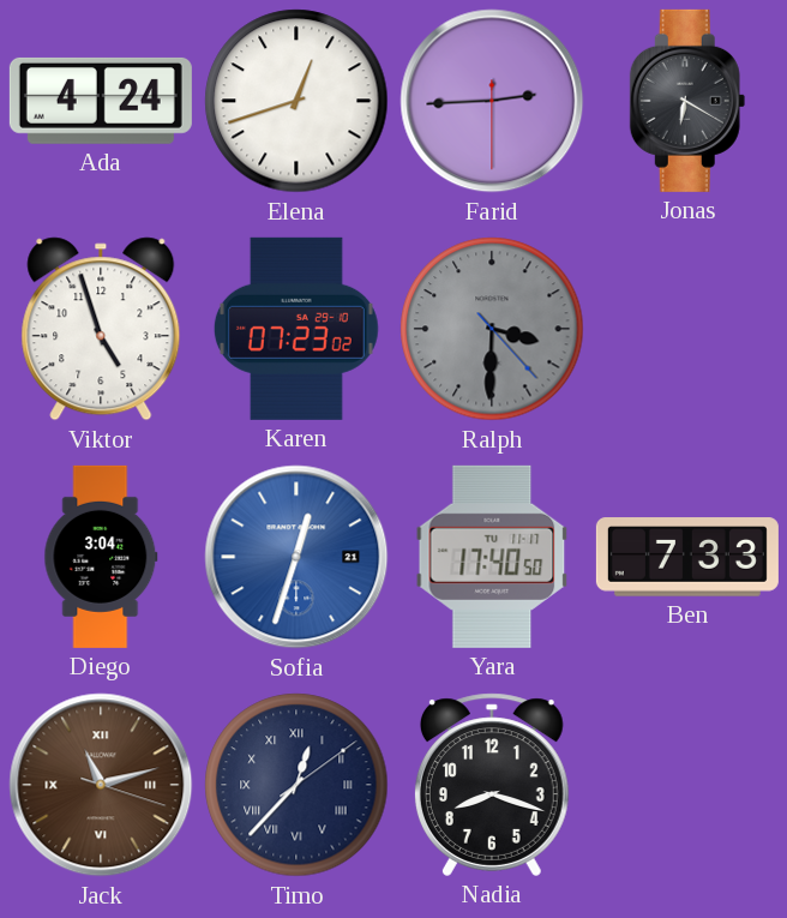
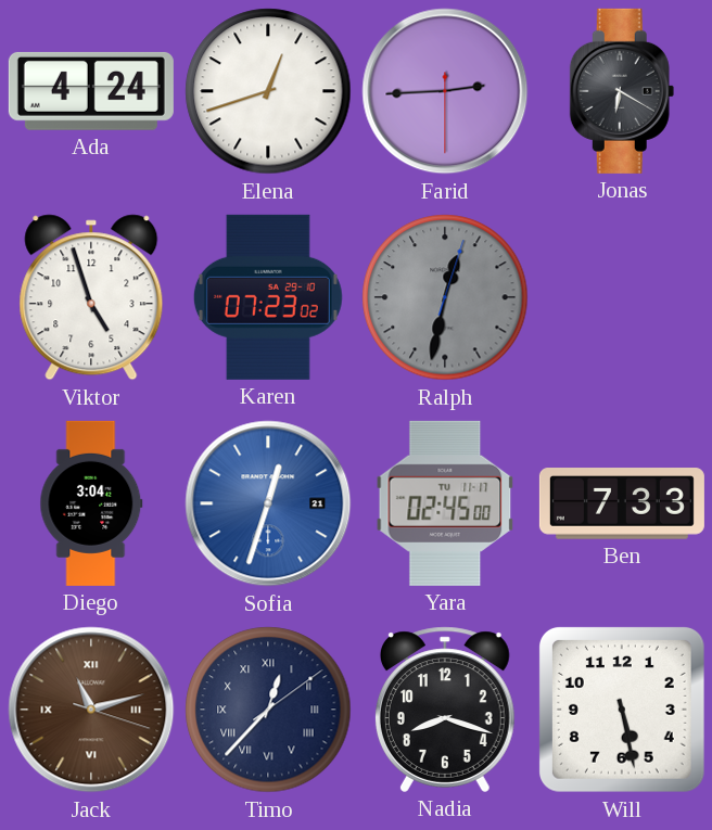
Ralph: 3:30 -> 12:32 (445, 297)
Yara: 17:40 -> 02:45 (445, 503)
Will: none -> 5:28 (622, 710)
